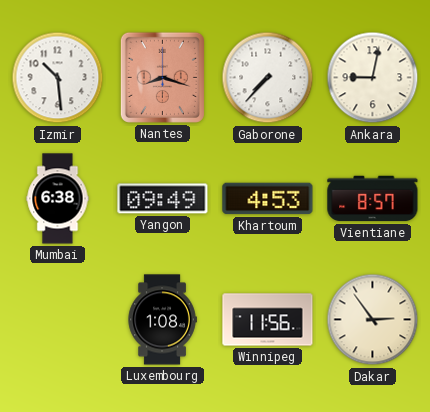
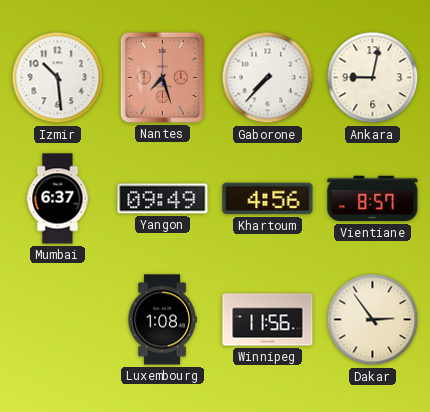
Nantes: 8:18 -> 7:27 (162, 77)
Mumbai: 6:38 -> 6:37 (58, 199)
Khartoum: 4:53 -> 4:56 (268, 199)
